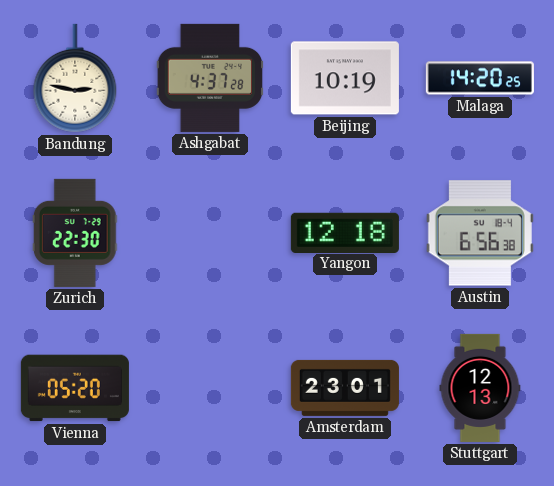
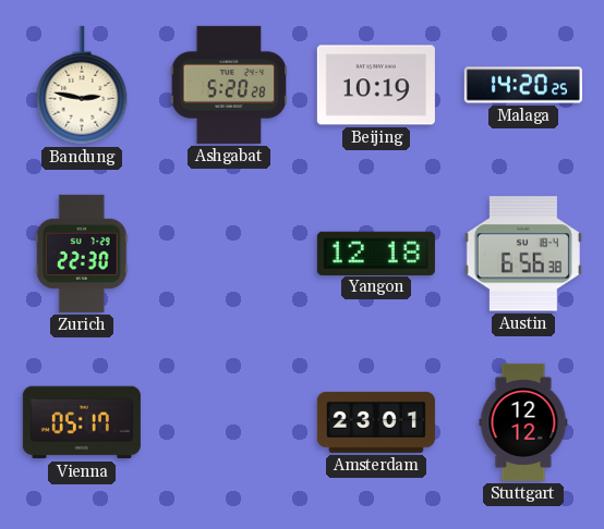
Ashgabat: 4:37 -> 5:20 (229, 85)
Vienna: 05:20 -> 05:17 (82, 422)
Stuttgart: 12:13 -> 12:12 (523, 422)
